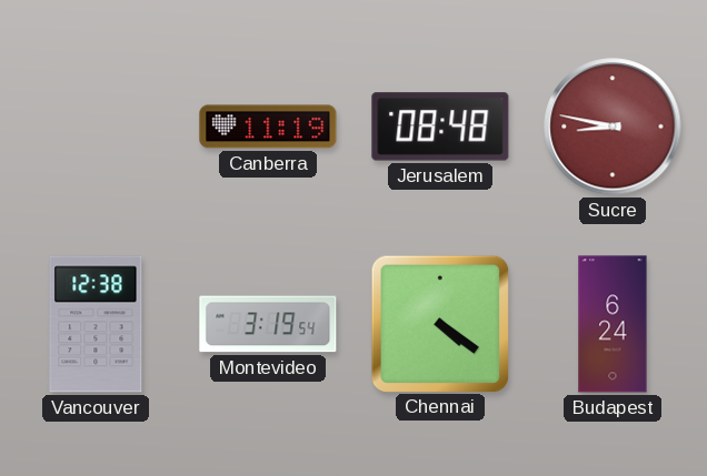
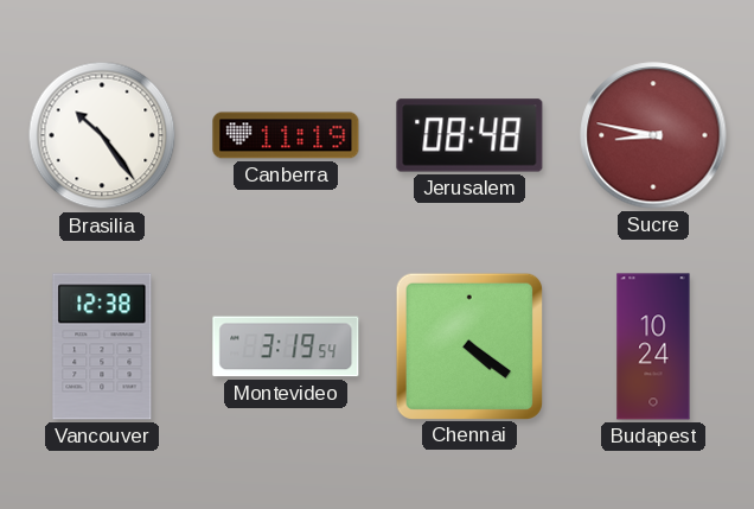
Brasilia: none -> 10:24 (102, 135)
Budapest: 6:24 -> 10:24 (653, 346)
